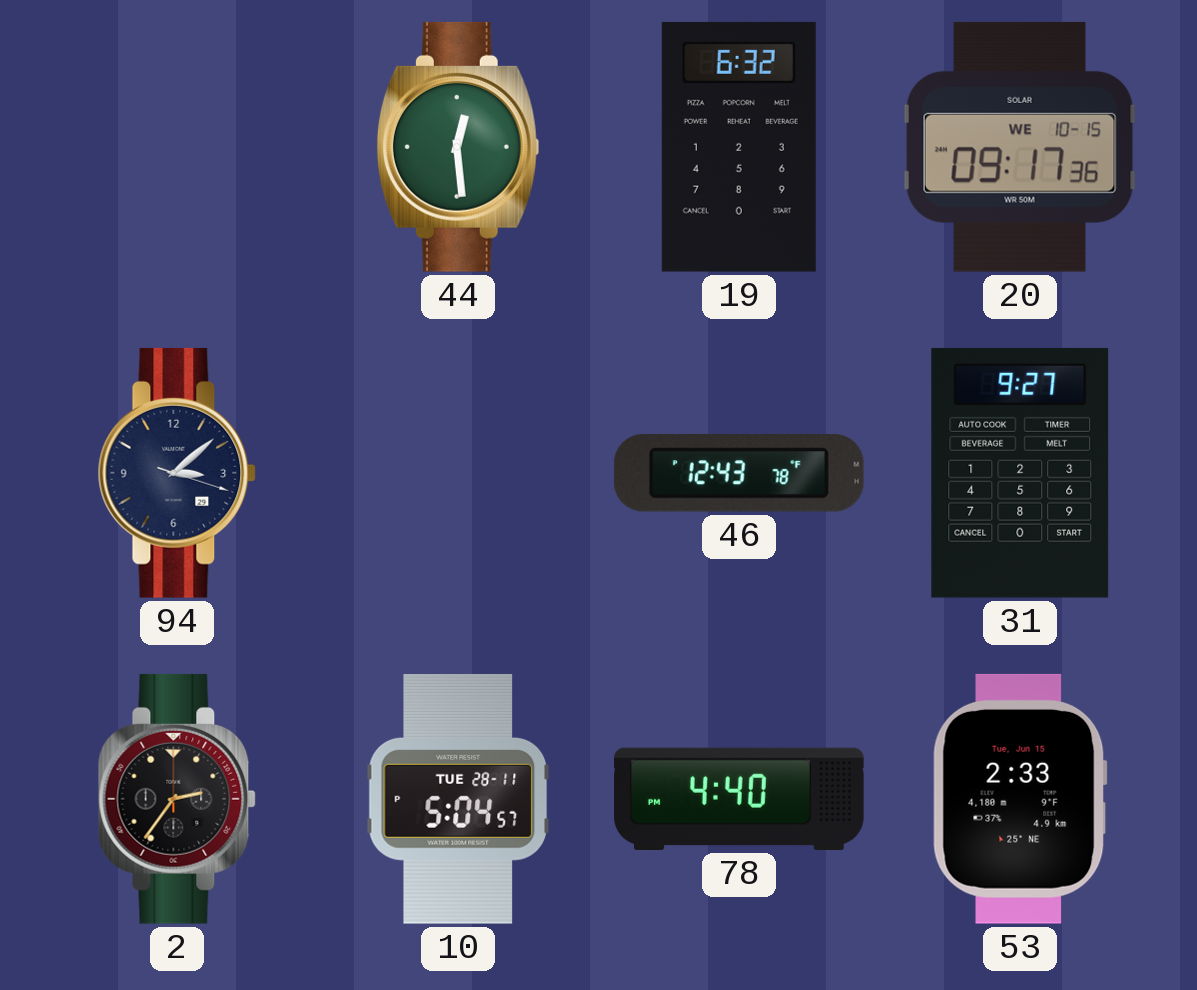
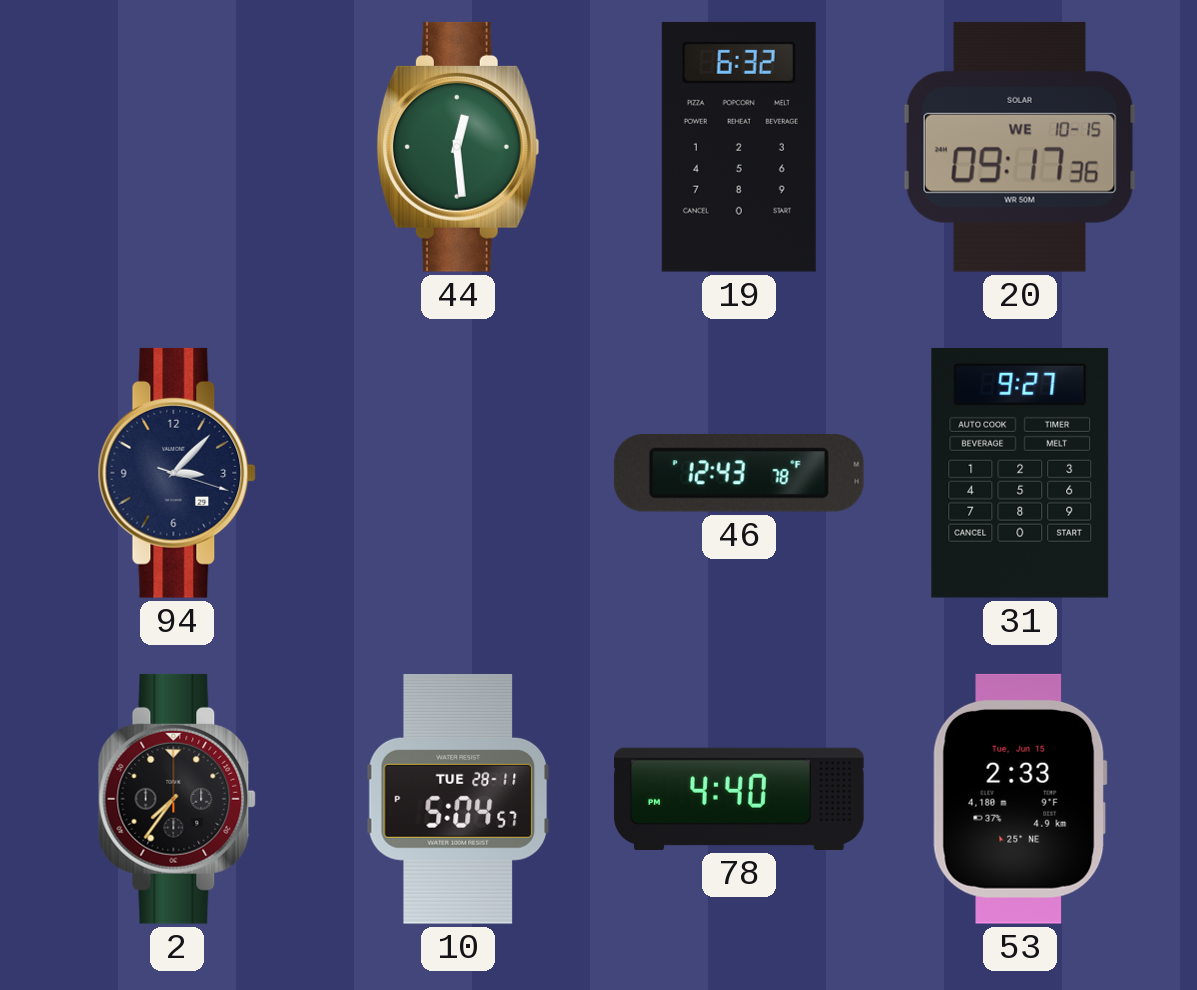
94: 3:08 -> 3:07 (177, 473)
2: 2:36 -> 7:36 (177, 799)
